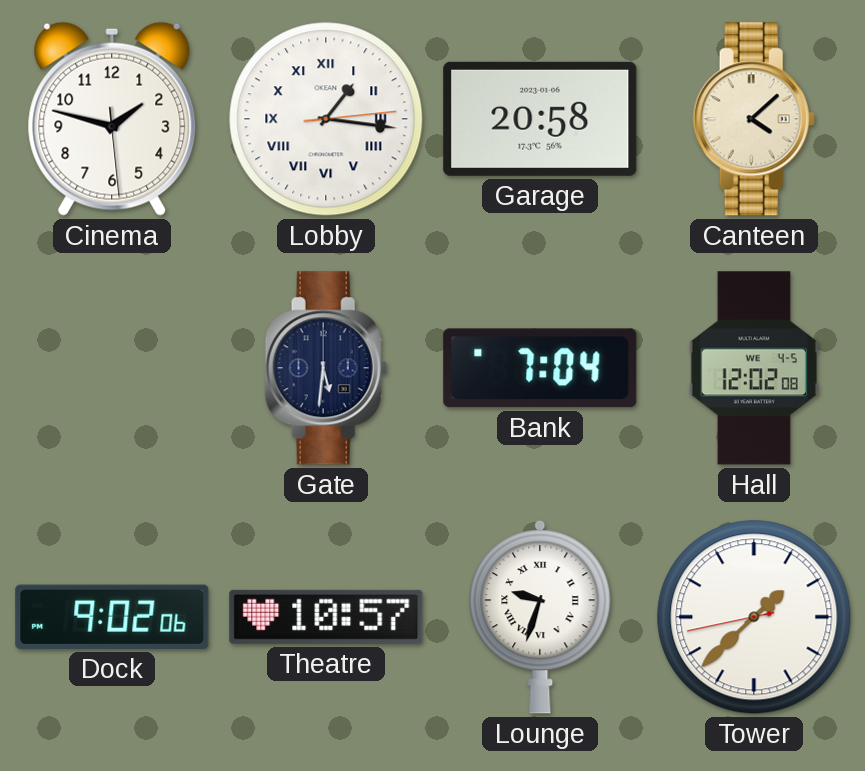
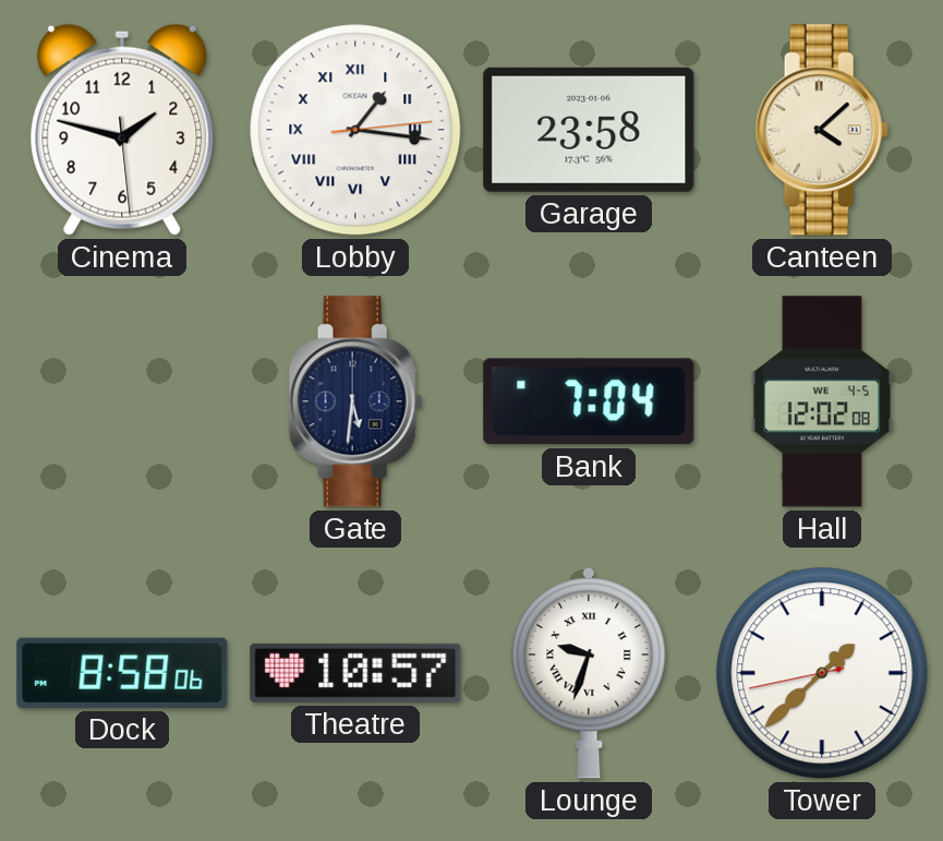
Garage: 20:58 -> 23:58 (589, 130)
Dock: 9:02 -> 8:58 (122, 673)
